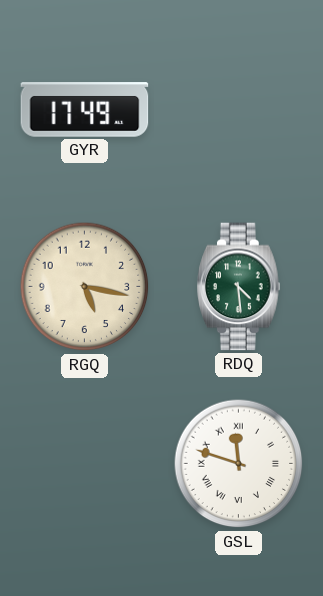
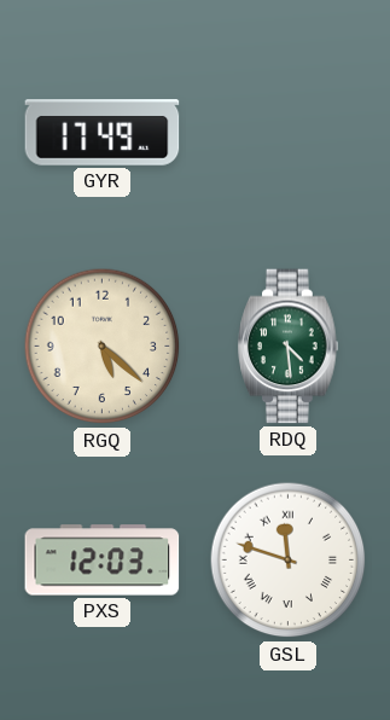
RGQ: 5:17 -> 5:22 (103, 347)
PXS: none -> 12:03 (103, 561)
